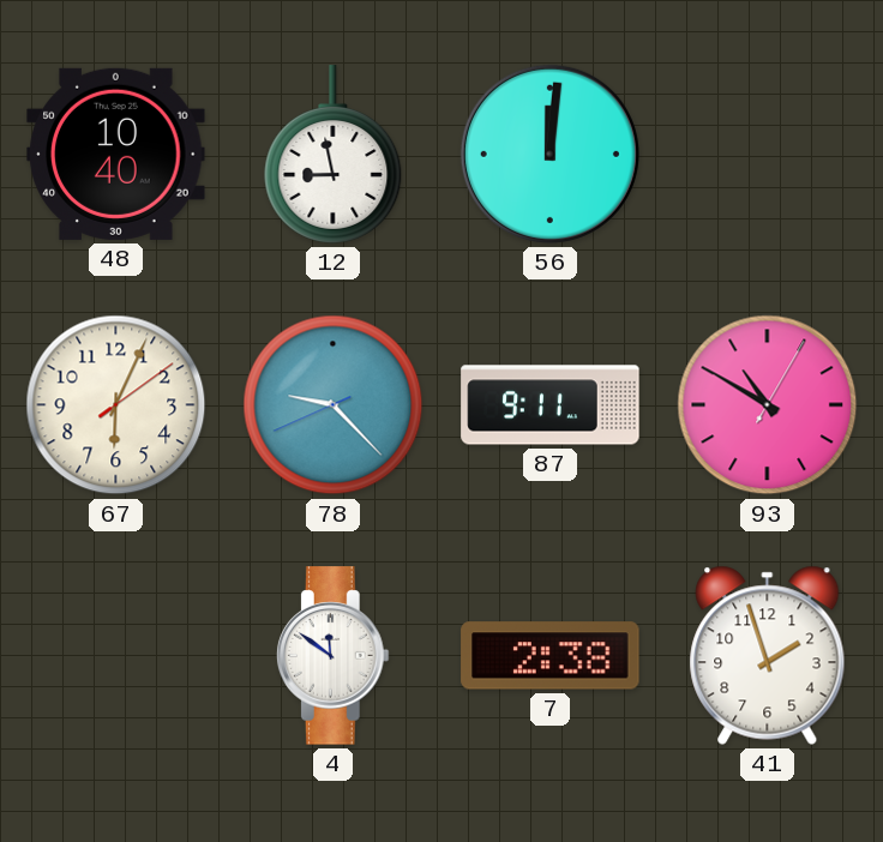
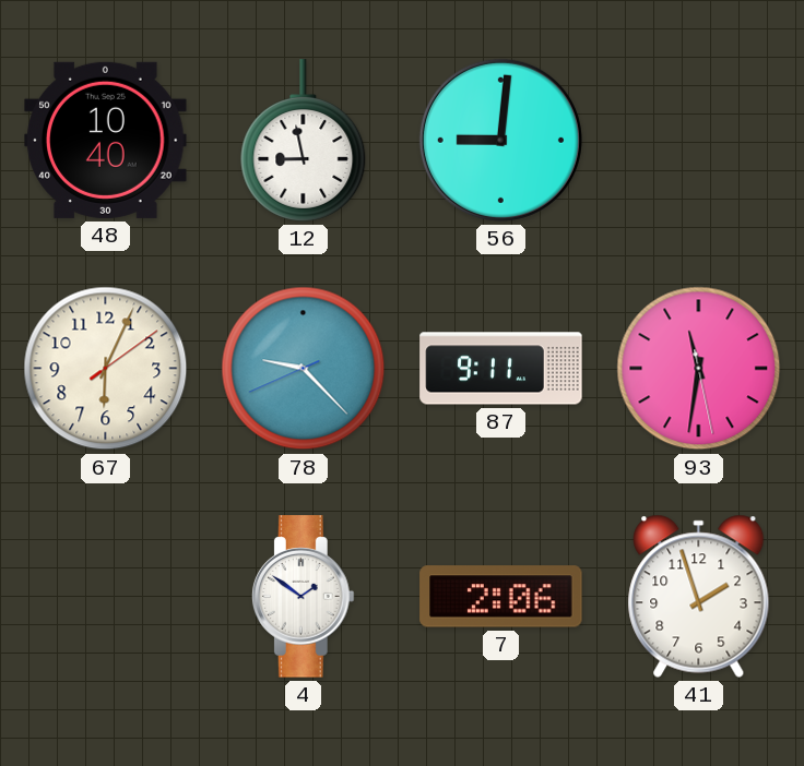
56: 12:01 -> 9:01 (500, 140)
93: 10:50 -> 11:31 (699, 369)
4: 11:51 -> 1:51 (303, 597)
7: 2:38 -> 2:06 (501, 597)
